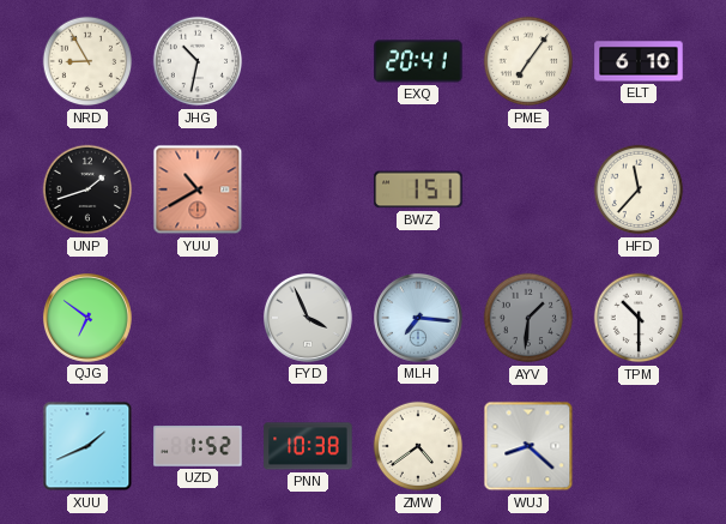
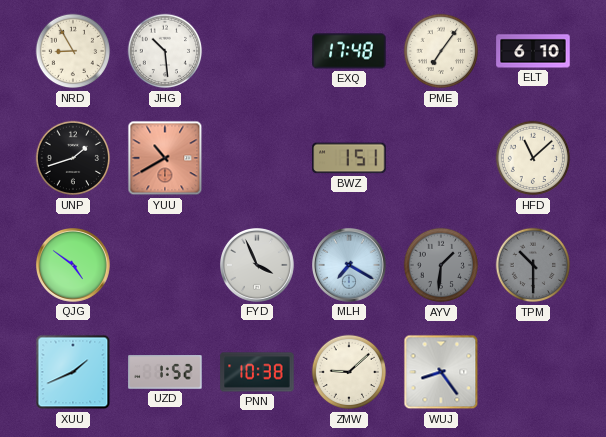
JHG: 10:32 -> 10:29 (165, 51)
EXQ: 20:41 -> 17:48 (349, 51)
HFD: 11:37 -> 11:08 (533, 158)
QJG: 6:51 -> 4:51 (74, 266)
MLH: 7:16 -> 7:20 (350, 266)
TPM dial: white -> grey (533, 265)
ZMW: 4:39 -> 9:08 (349, 372)
WUJ: 8:22 -> 8:24 (441, 372)
